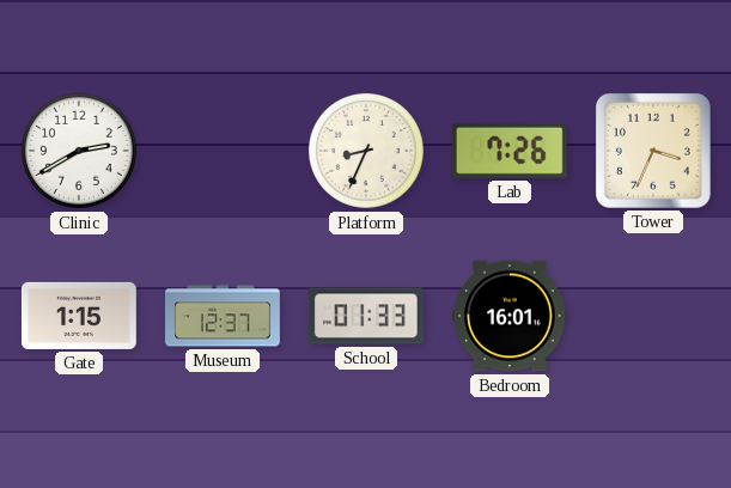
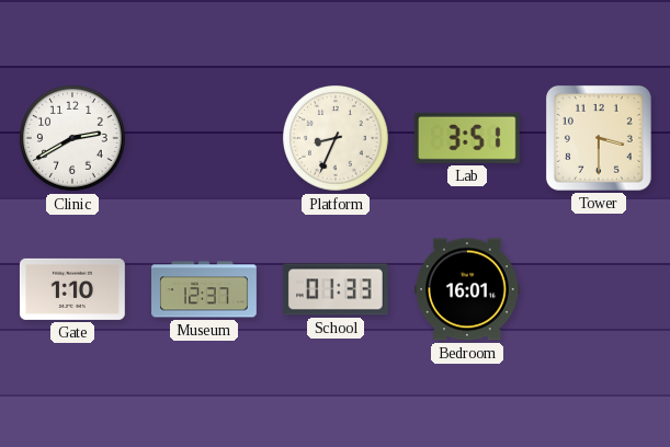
Lab: 7:26 -> 3:51 (467, 138)
Tower: 3:34 -> 3:30 (599, 138)
Gate: 1:15 -> 1:10 (72, 289)
